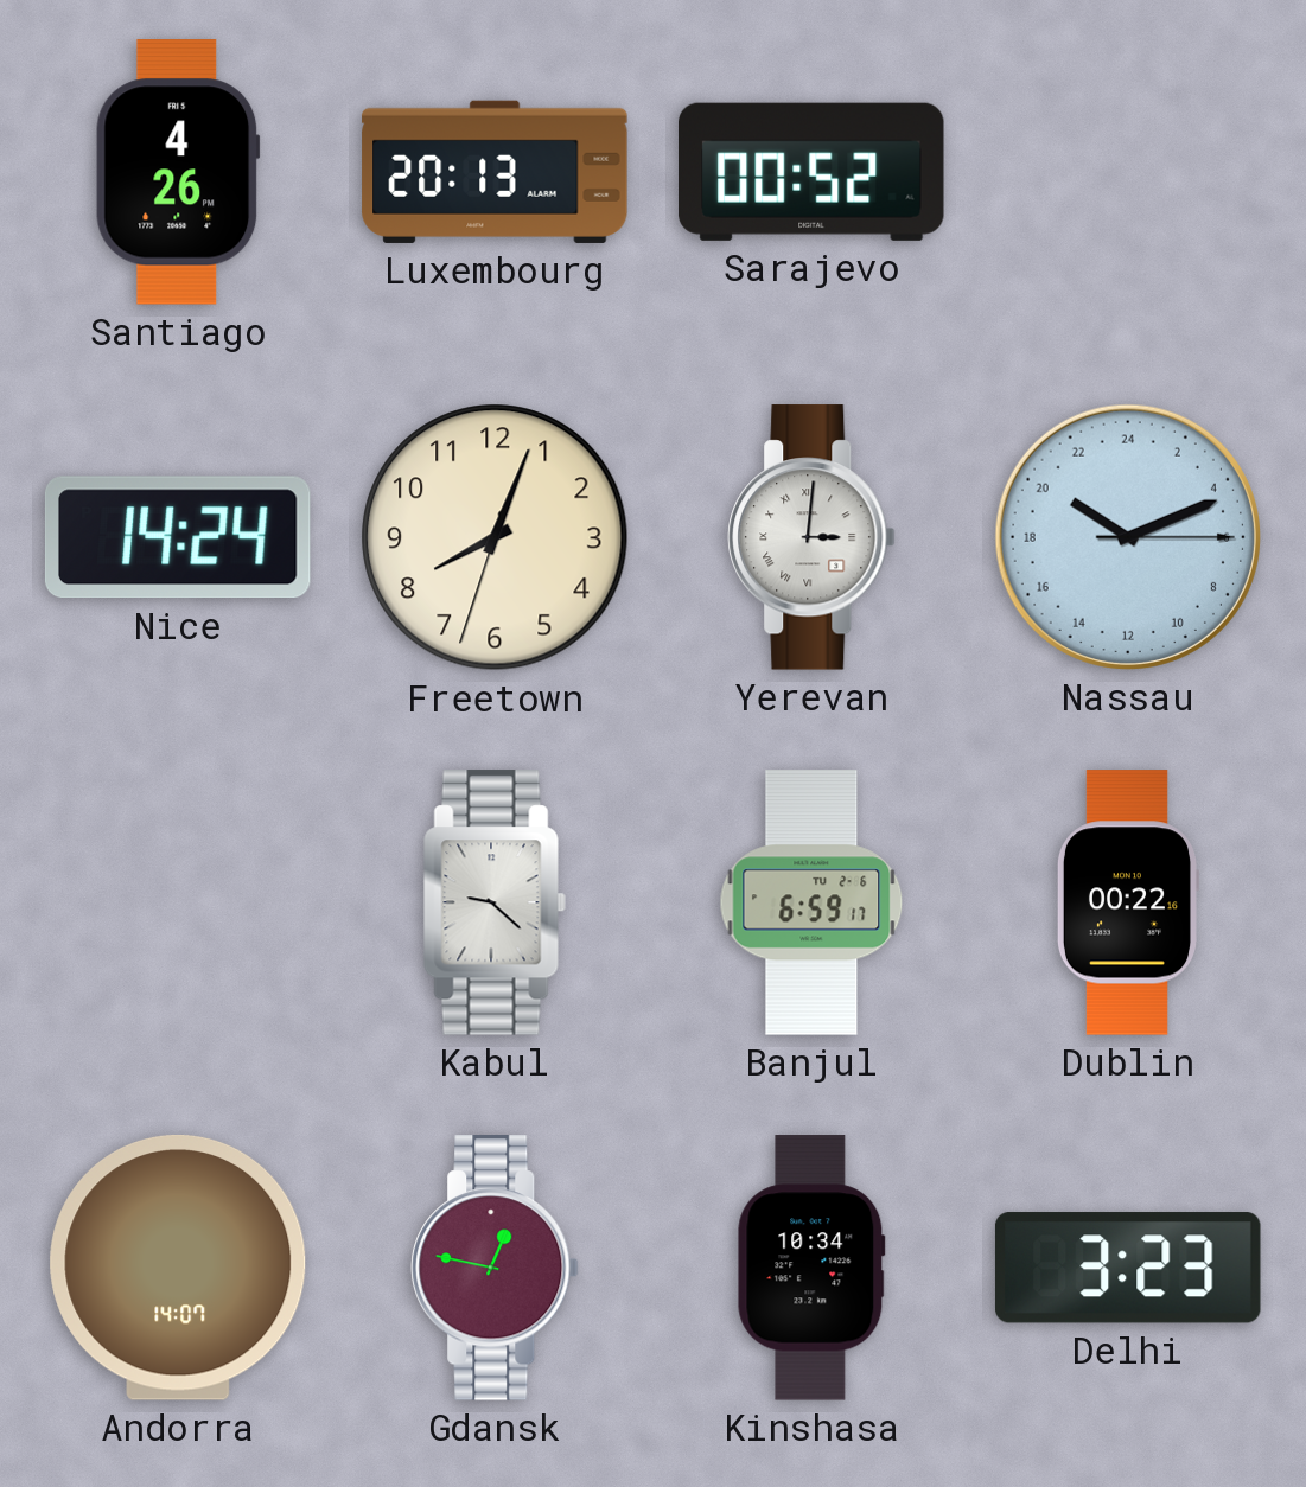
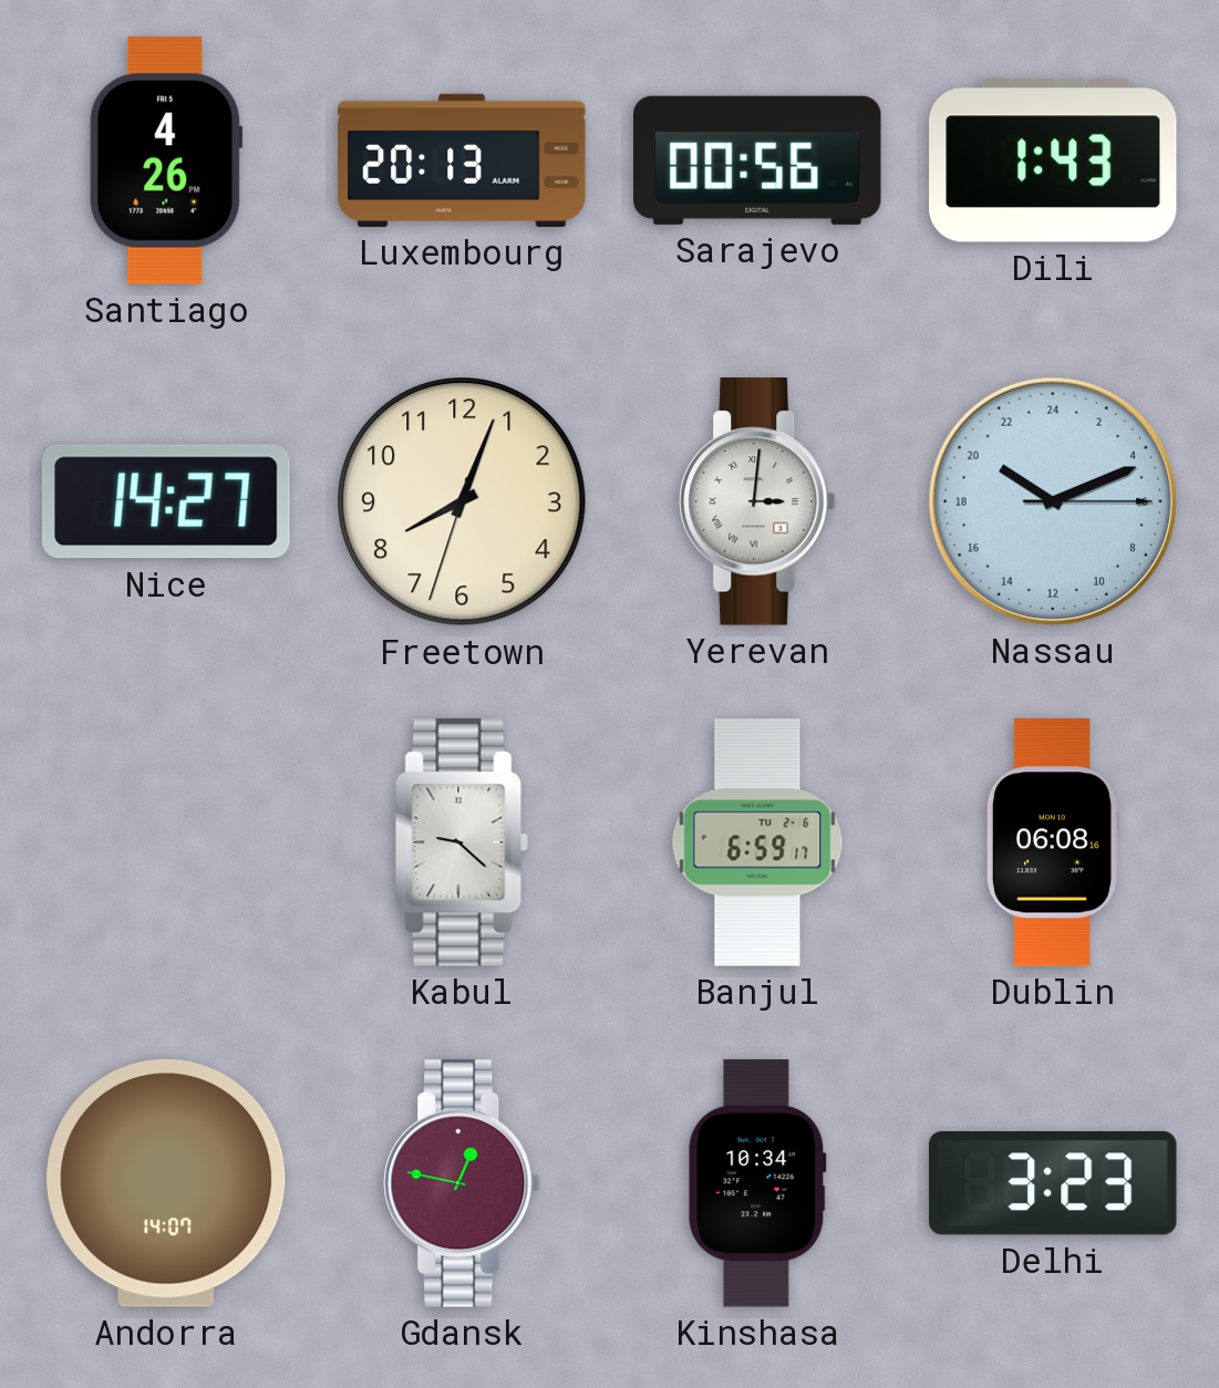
Sarajevo: 00:52 -> 00:56 (758, 160)
Dili: none -> 1:43 (1054, 160)
Nice: 14:24 -> 14:27 (166, 501)
Dublin: 00:22 -> 06:08 (1052, 842)
